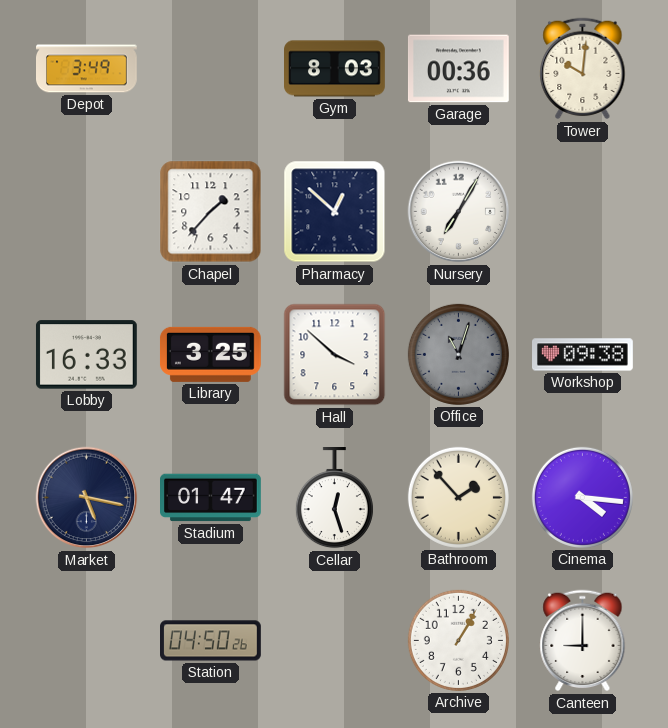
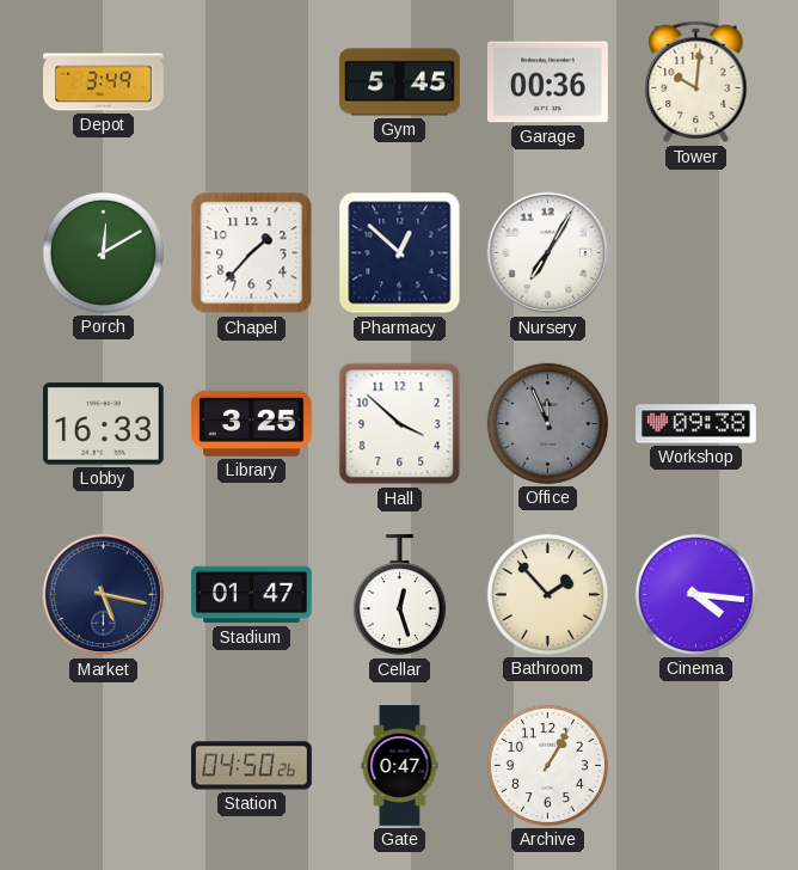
Gym: 8:03 -> 5:45 (400, 82)
Porch: none -> 12:10 (103, 252)
Office: 11:03 -> 11:56 (547, 423)
Gate: none -> 0:47 (400, 766)
Canteen: 9:00 -> none (583, 641)
